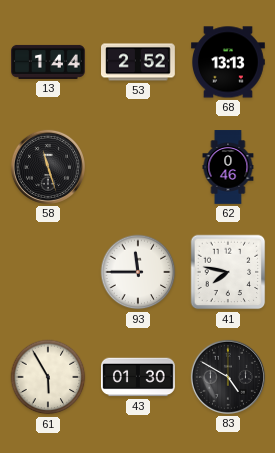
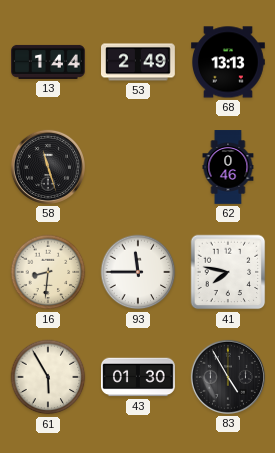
53: 2:52 -> 2:49 (139, 62)
16: none -> 8:31 (48, 272)
83: 4:50 -> 4:55 (228, 377)
